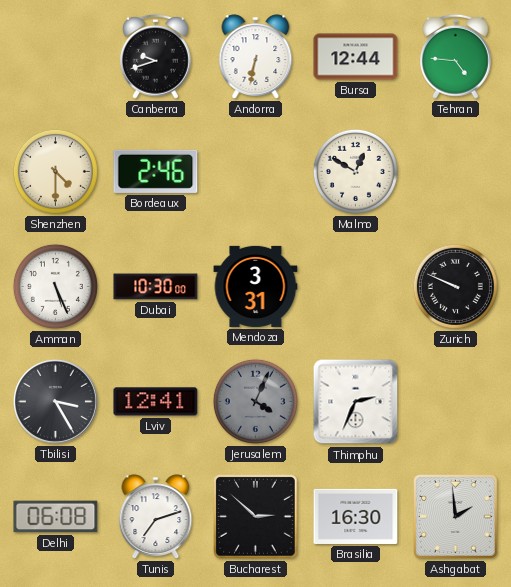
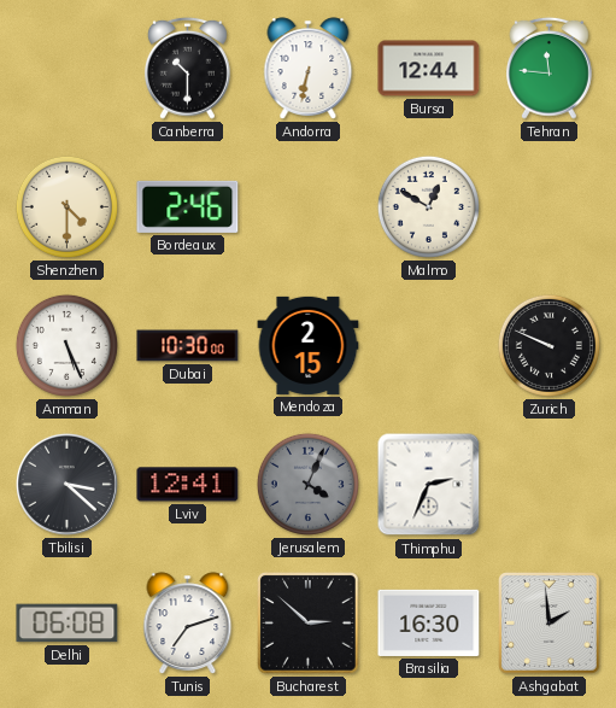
Canberra: 9:42 -> 10:30 (188, 68)
Tehran: 4:46 -> 11:46 (550, 68)
Mendoza: 3:31 -> 2:15 (309, 345)
Tbilisi: 3:25 -> 3:22 (66, 484)
